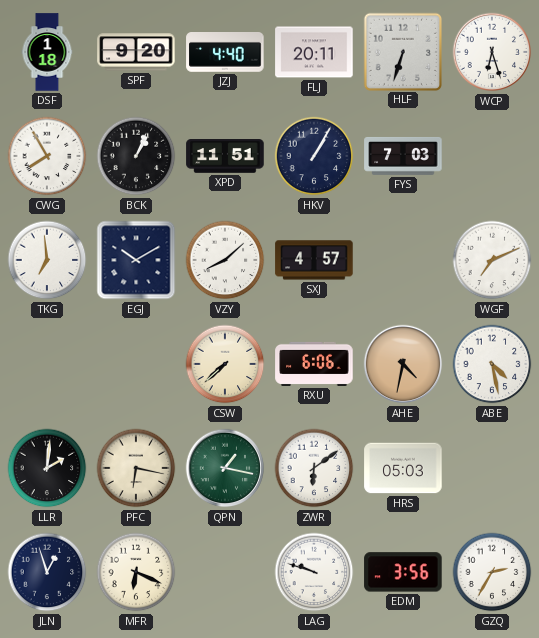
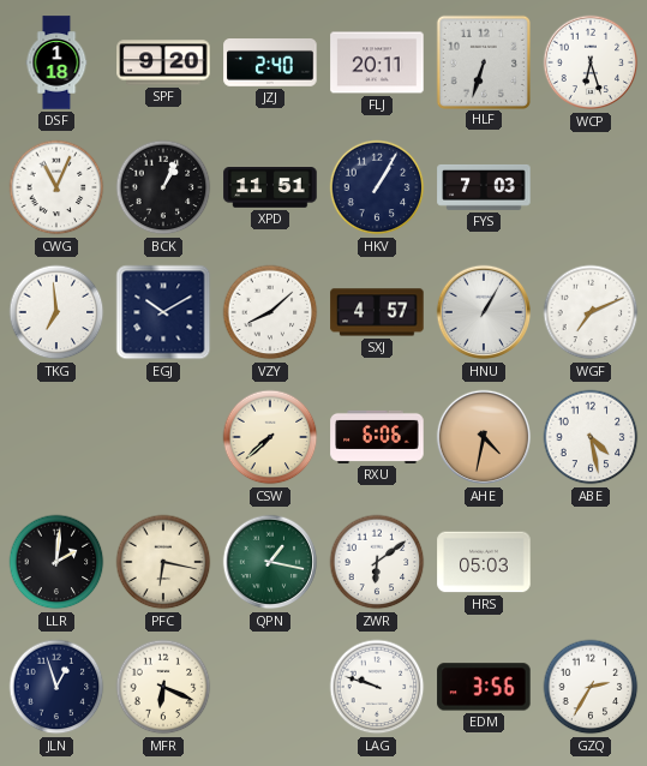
JZJ: 4:40 -> 2:40 (270, 64)
CWG: 7:55 -> 11:04 (56, 187)
HNU: none -> 1:05 (484, 312)
